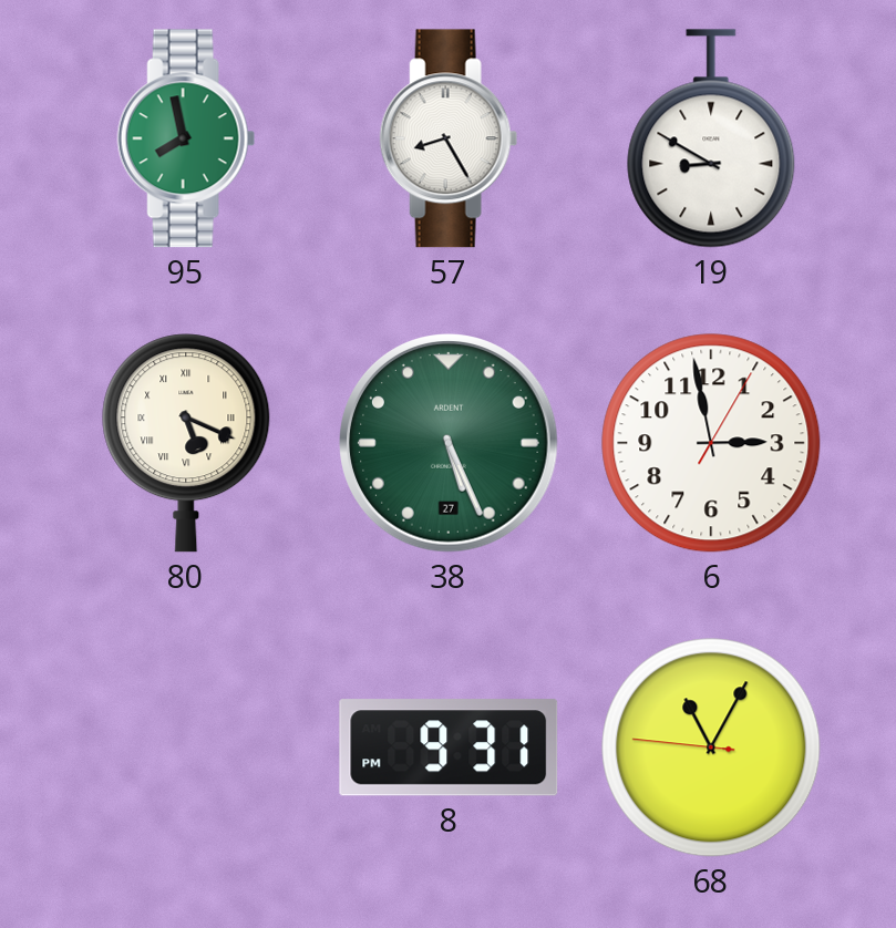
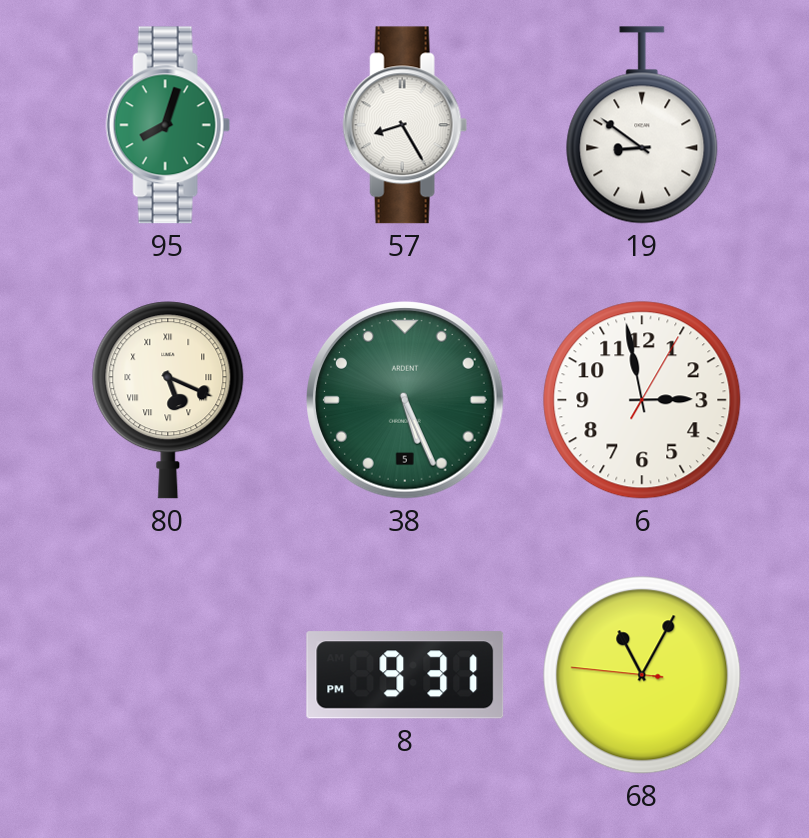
95: 7:58 -> 8:03 (168, 125)
19: 8:50 -> 8:51 (642, 125)
38 date: 27 -> 5 (405, 400)
